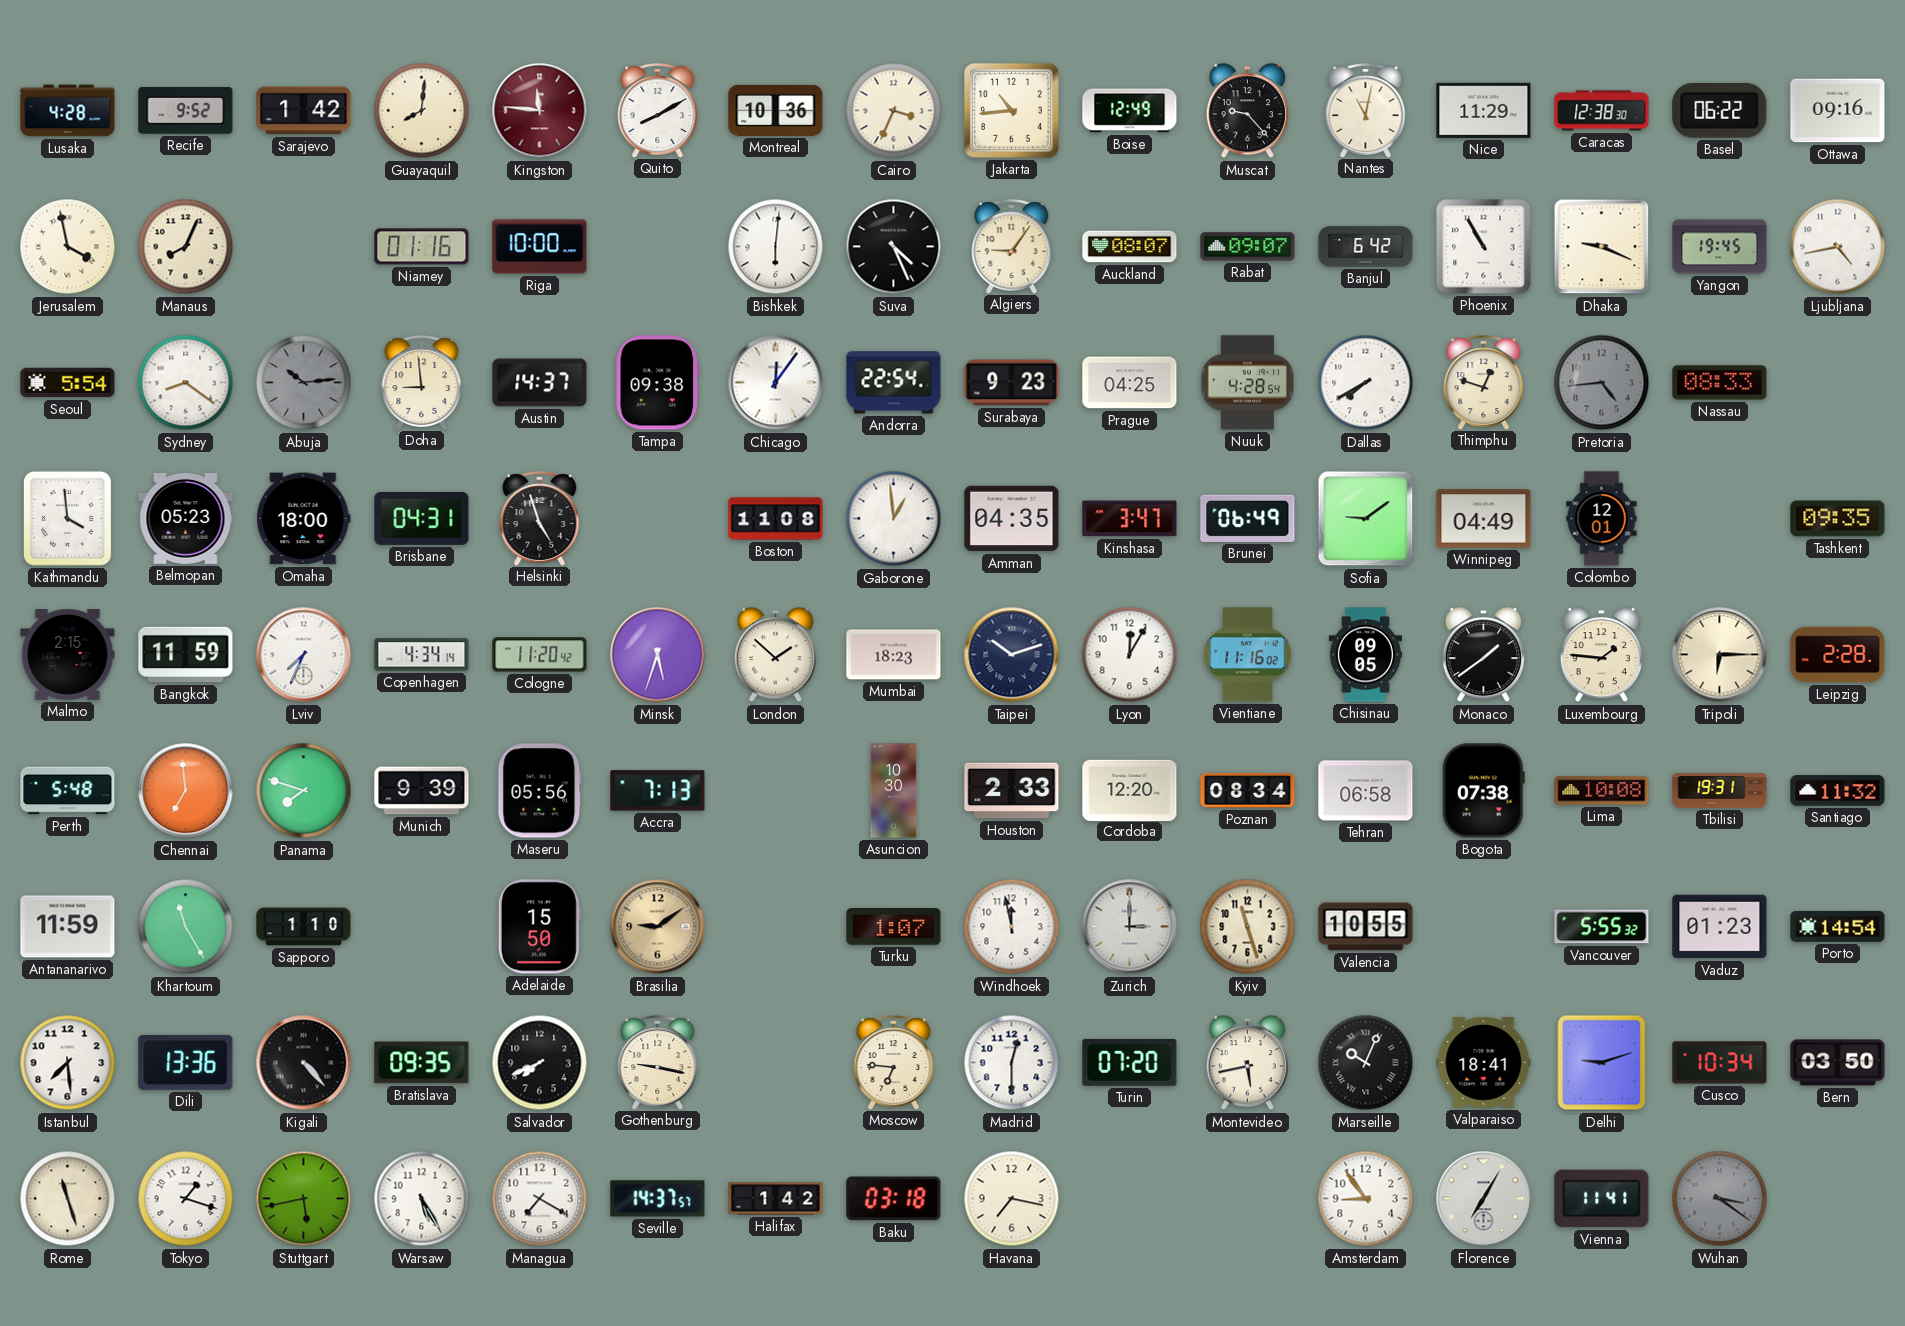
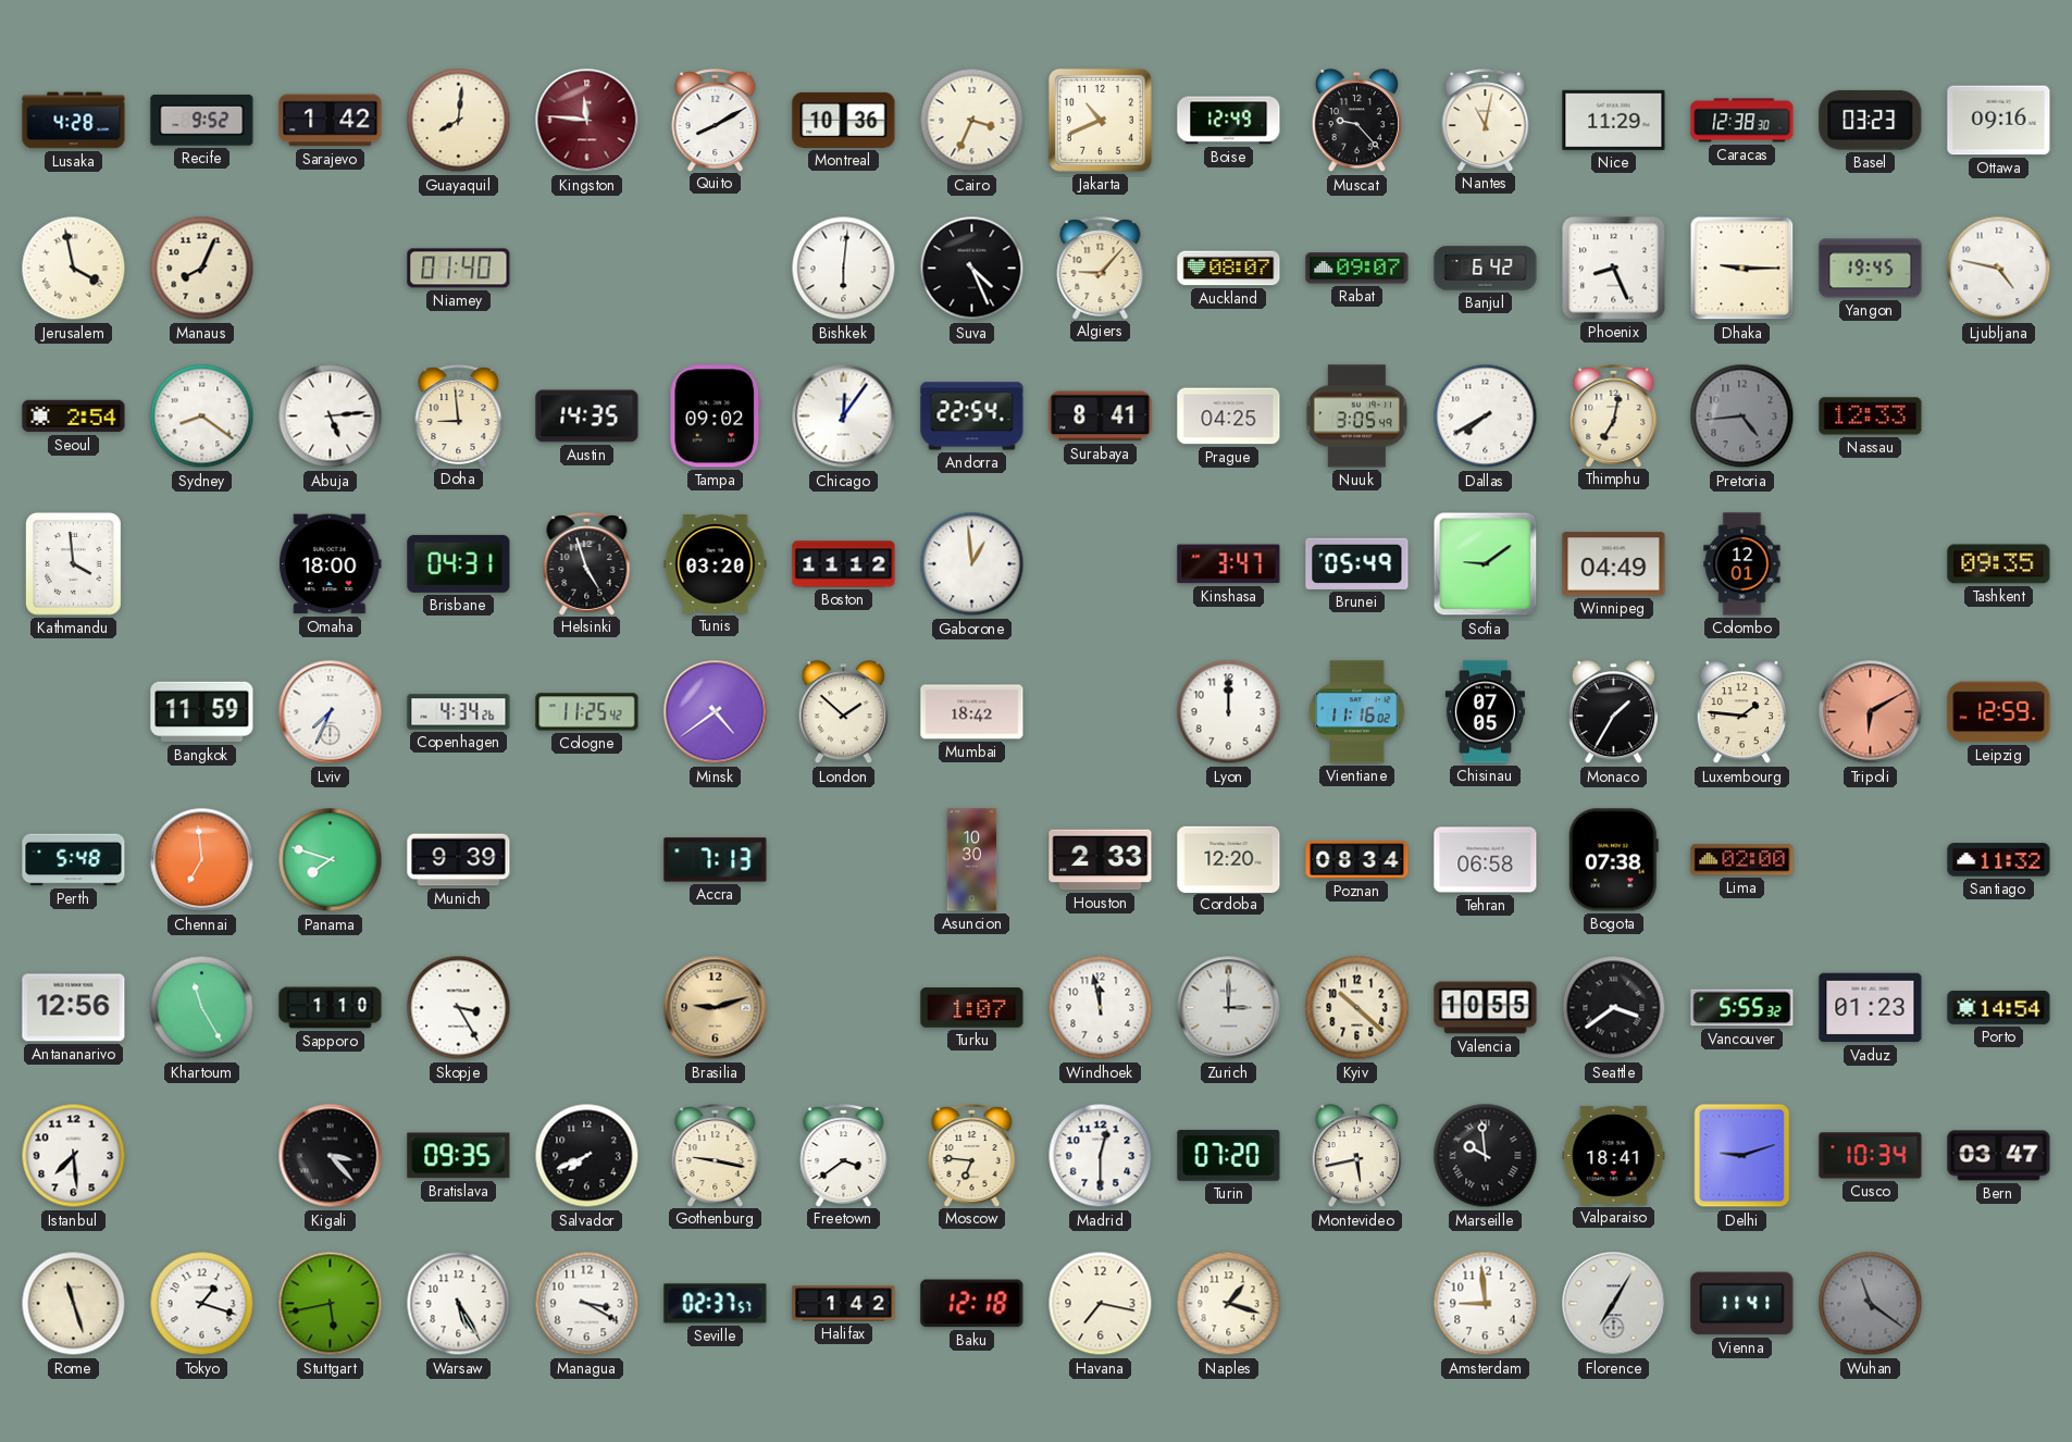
Jakarta: 10:44 -> 10:41 (1100, 120)
Basel: 06:22 -> 03:23 (1871, 120)
Niamey: 01:16 -> 01:40 (459, 269)
Riga: 10:00 -> none (540, 247)
Algiers: 9:06 -> 9:07 (1101, 268)
Phoenix: 10:55 -> 8:26 (1614, 269)
Dhaka: 9:19 -> 9:15 (1742, 269)
Ljubljana: 4:43 -> 4:47 (1999, 269)
Seoul: 5:54 -> 2:54 (74, 417)
Abuja: 10:14 -> 5:14 (331, 417)
Abuja dial: grey -> white (331, 417)
Austin: 14:37 -> 14:35 (587, 417)
Tampa: 09:38 -> 09:02 (716, 417)
Surabaya: 9:23 -> 8:41 (1101, 417)
Nuuk: 4:28 -> 3:05 (1356, 417)
Thimphu: 12:48 -> 7:02 (1614, 415)
Nassau: 08:33 -> 12:33 (1871, 417)
Belmopan: 05:23 -> none (186, 519)
Tunis: none -> 03:20 (716, 563)
Boston: 11:08 -> 11:12 (844, 564)
Amman: 04:35 -> none (1012, 519)
Brunei: 06:49 -> 05:49 (1357, 563)
Malmo: 2:15 -> none (68, 655)
Copenhagen: 4:34:14 -> 4:34:26 (459, 712)
Cologne: 11:20 -> 11:25 (587, 712)
Minsk: 5:33 -> 4:39 (716, 712)
Mumbai: 18:23 -> 18:42 (972, 712)
Taipei: 10:12 -> none (1012, 655)
Lyon: 12:05 -> 12:00 (1229, 712)
Chisinau: 09:05 -> 07:05 (1485, 712)
Monaco: 1:39 -> 1:35 (1613, 712)
Tripoli: 6:15 -> 6:10 (1871, 712)
Tripoli dial: cream -> salmon (1871, 712)
Leipzig: 2:28 -> 12:59 (1999, 712)
Maseru: 05:56 -> none (540, 791)
Lima: 10:08 -> 02:00 (1742, 860)
Tbilisi: 19:31 -> none (1720, 791)
Antananarivo: 11:59 -> 12:56 (74, 1008)
Skopje: none -> 3:25 (459, 1008)
Adelaide: 15:50 -> none (539, 927)
Brasilia: 9:09 -> 9:12 (716, 1008)
Kyiv: 11:27 -> 10:22 (1357, 1008)
Seattle: none -> 3:39 (1614, 1008)
Dili: 13:36 -> none (186, 1062)
Kigali: 4:23 -> 3:23 (331, 1156)
Freetown: none -> 3:39 (844, 1155)
Marseille: 10:04 -> 9:59 (1486, 1156)
Bern: 03:50 -> 03:47 (1999, 1156)
Managua: 7:20 -> 3:20 (587, 1304)
Seville: 14:37 -> 02:37 (716, 1304)
Baku: 03:18 -> 12:18 (972, 1304)
Naples: none -> 1:18 (1229, 1304)
Amsterdam: 8:54 -> 8:59 (1486, 1304)
Wuhan: 3:21 -> 11:21 (1871, 1304)
